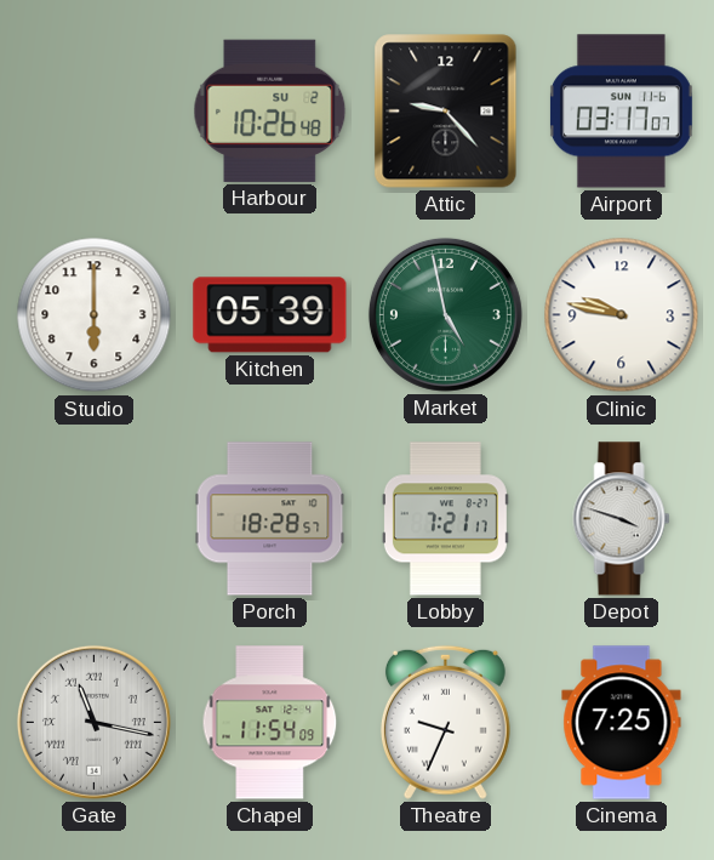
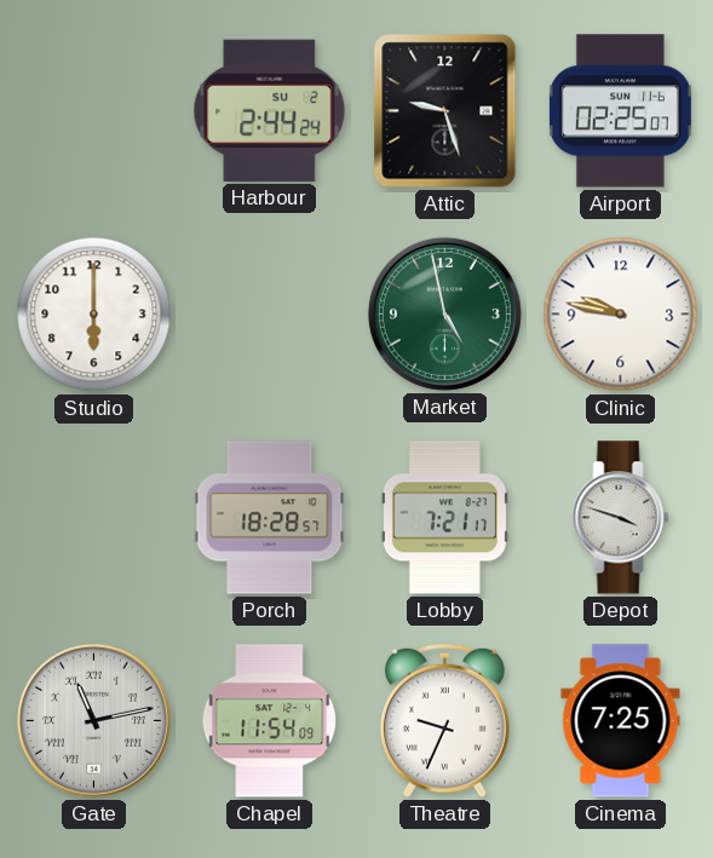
Harbour: 10:26 -> 2:44 (270, 110)
Attic: 9:23 -> 9:27 (445, 111)
Airport: 03:17 -> 02:25 (620, 111)
Kitchen: 05:39 -> none (270, 315)
Gate: 11:17 -> 11:13 (93, 720)
